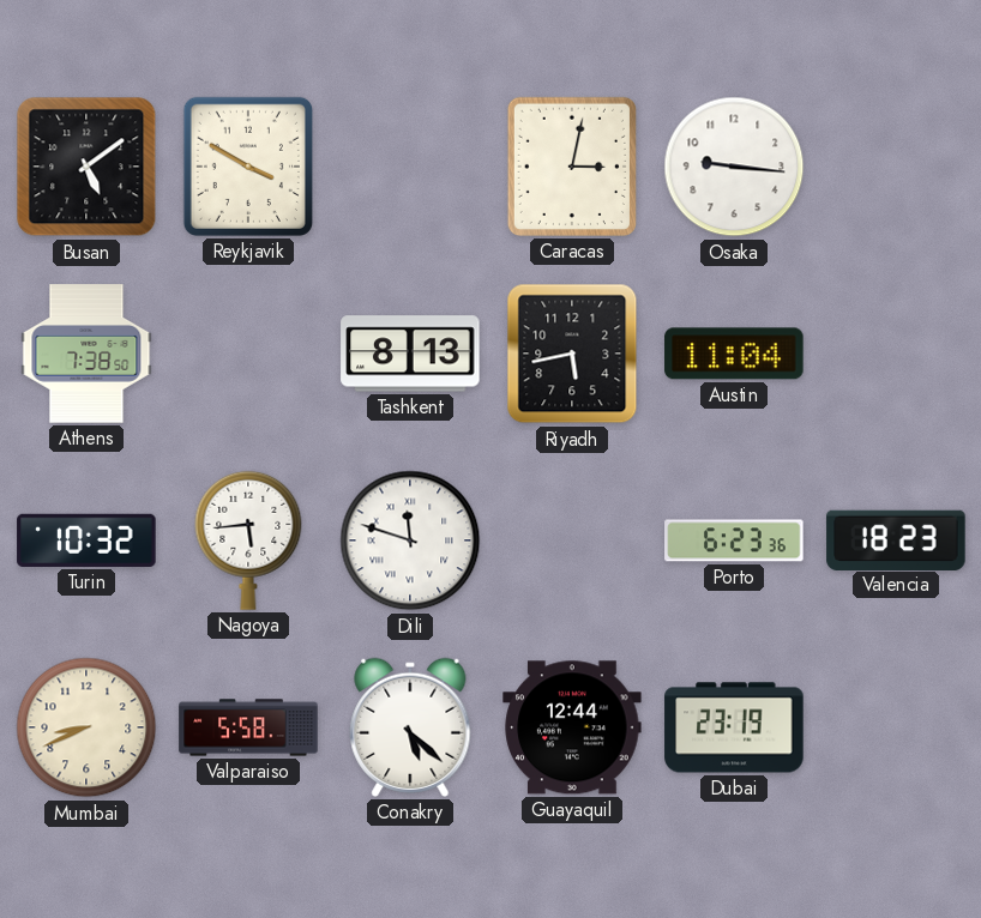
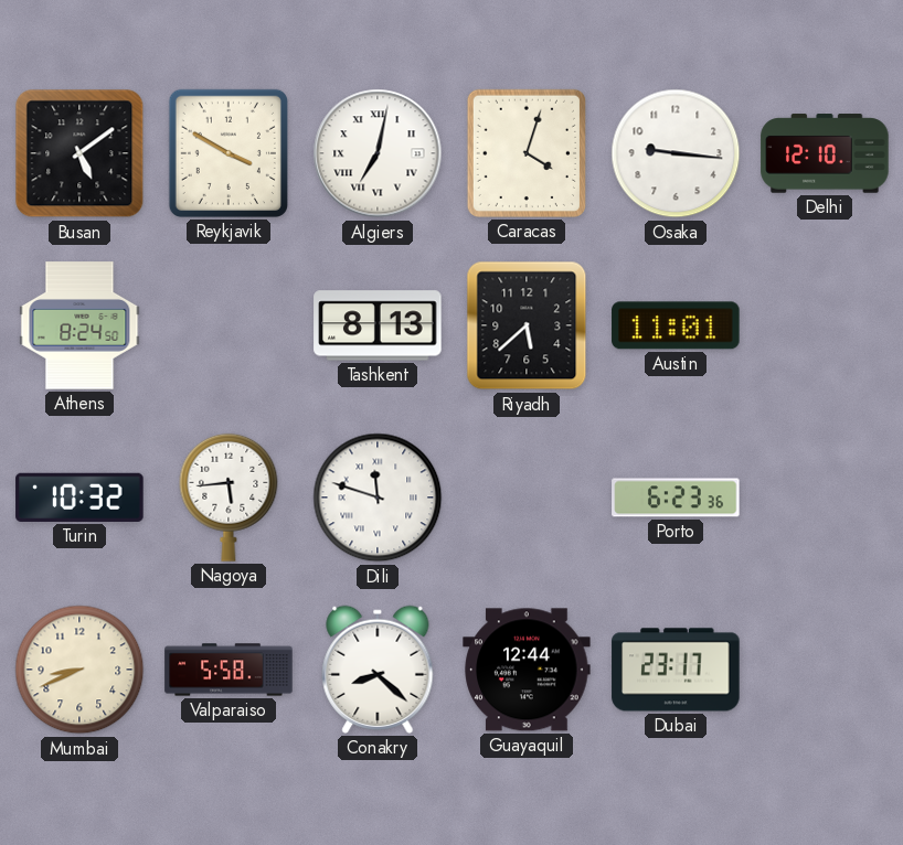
Algiers: none -> 7:02 (378, 153)
Caracas: 3:02 -> 4:03 (527, 153)
Delhi: none -> 12:10 (825, 153)
Athens: 7:38 -> 8:24 (79, 325)
Riyadh: 5:43 -> 5:38 (527, 325)
Austin: 11:04 -> 11:01 (676, 325)
Valencia: 18:23 -> none (896, 539)
Conakry: 5:22 -> 8:22 (378, 670)
Dubai: 23:19 -> 23:17 (676, 670)
